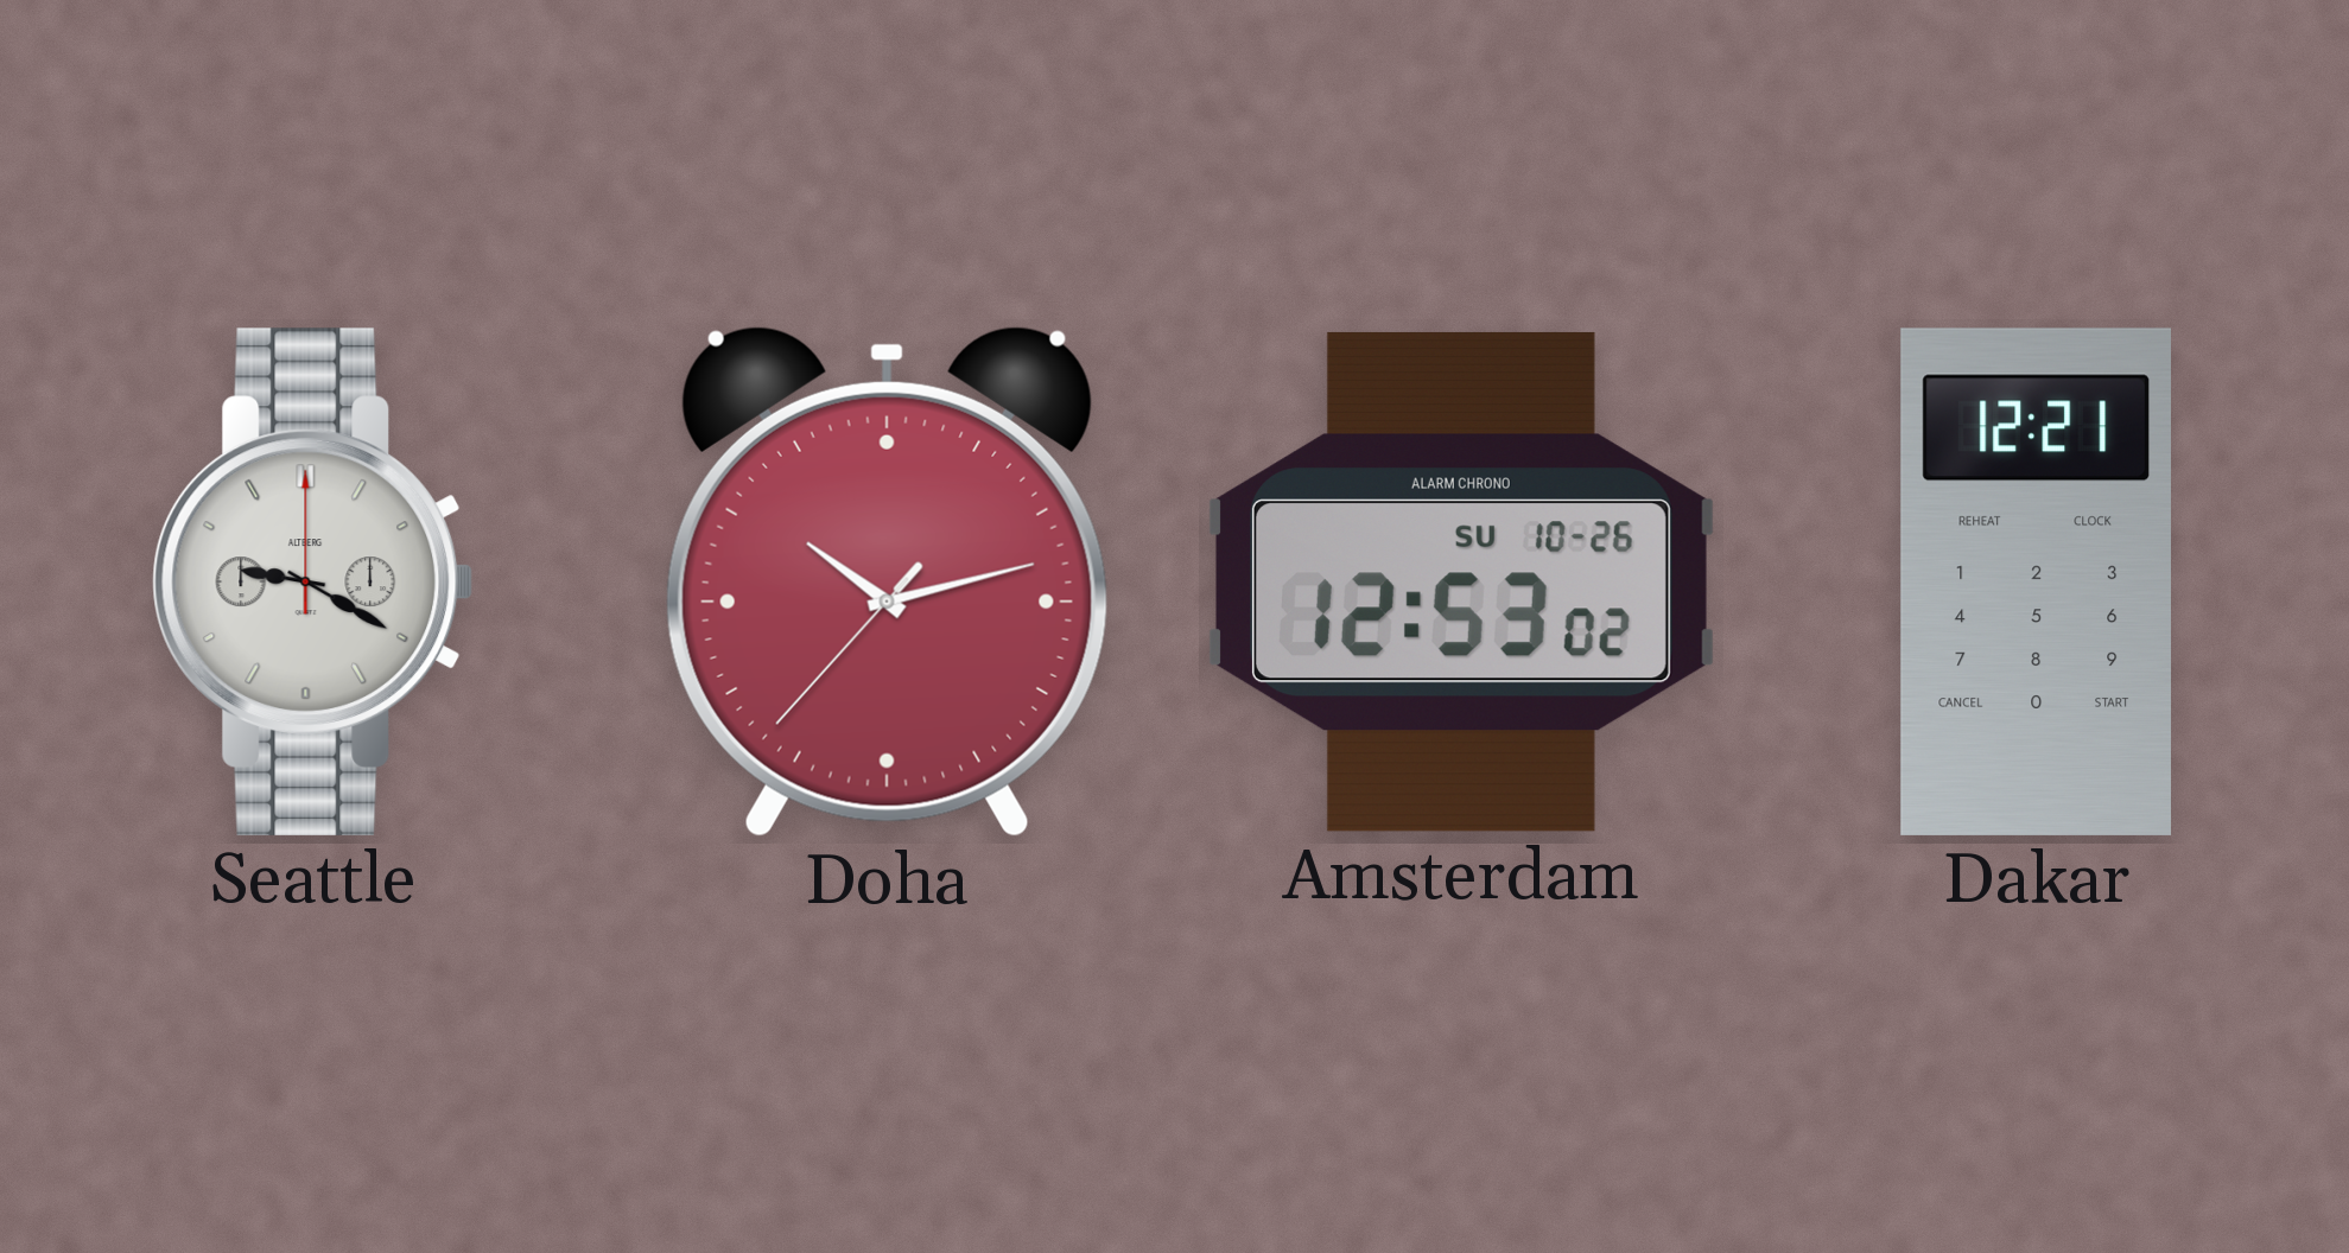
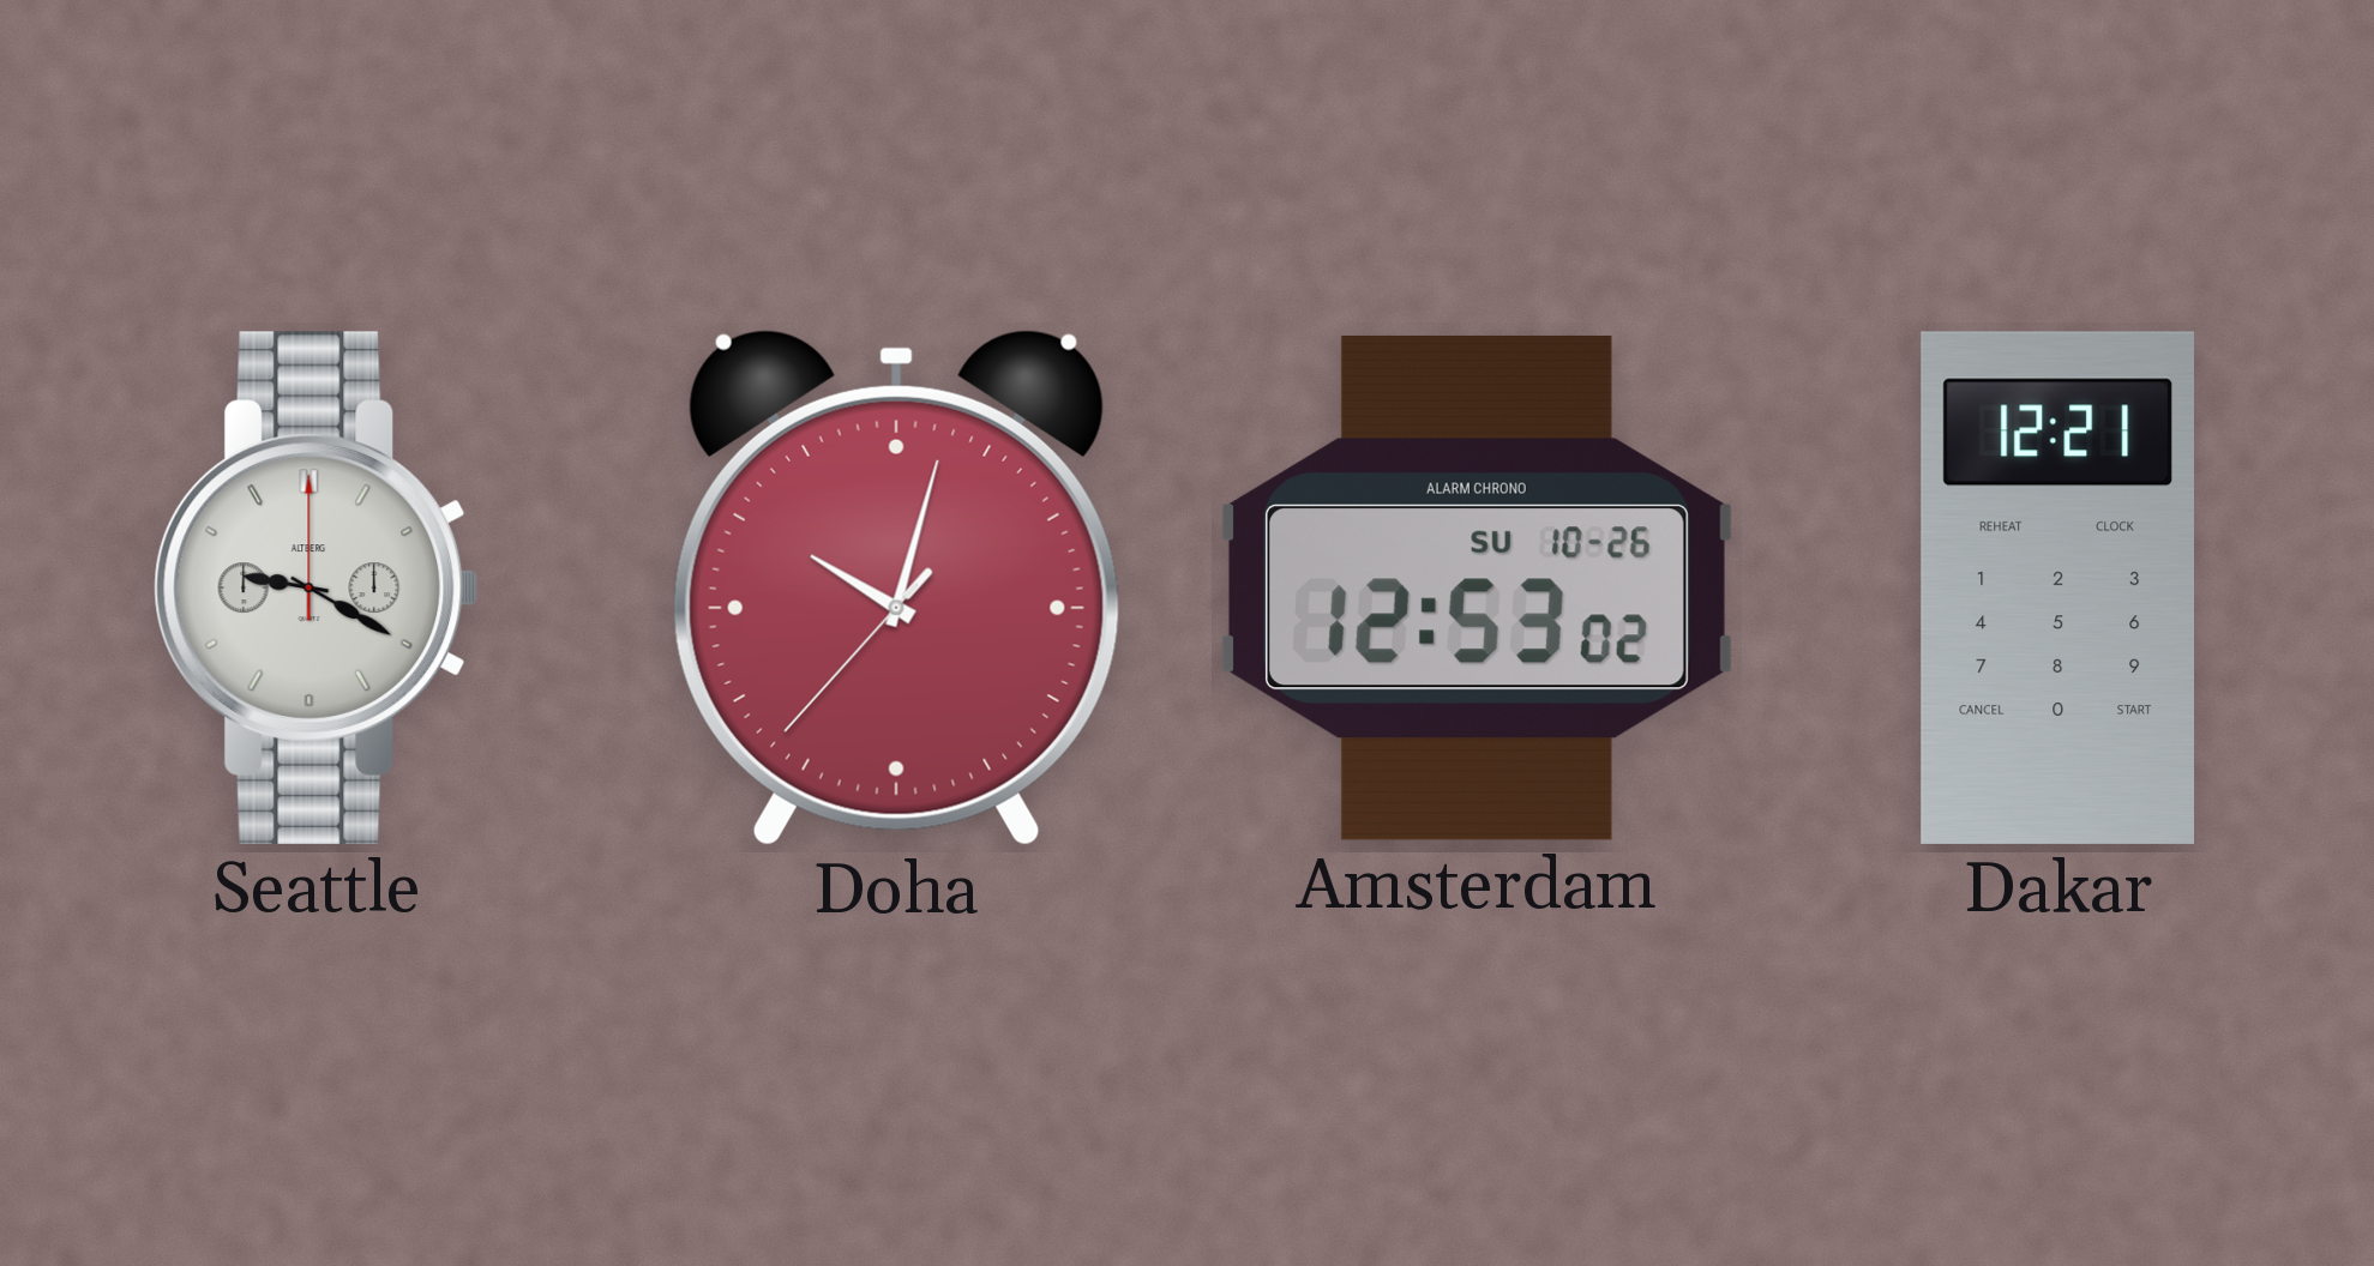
Doha: 10:12 -> 10:02 (896, 587)
